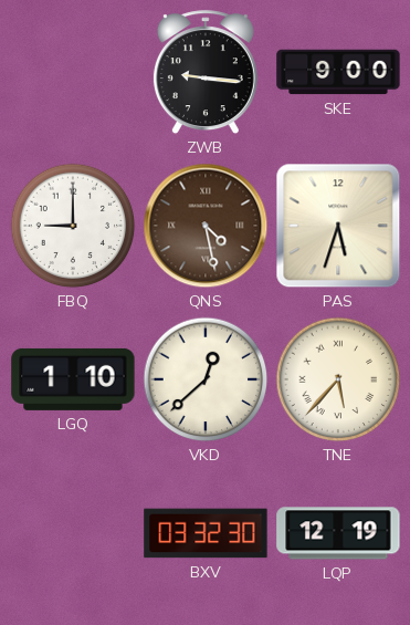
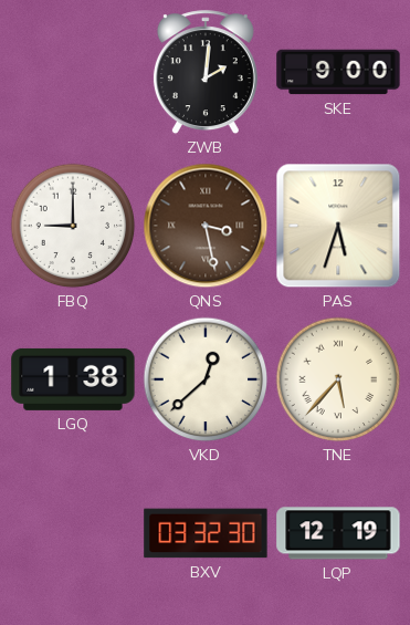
ZWB: 9:16 -> 2:01 (206, 73)
QNS: 4:28 -> 3:28 (206, 226)
LGQ: 1:10 -> 1:38 (73, 379)
